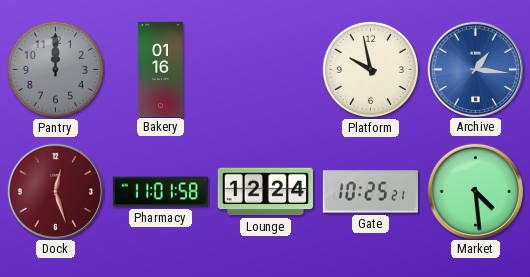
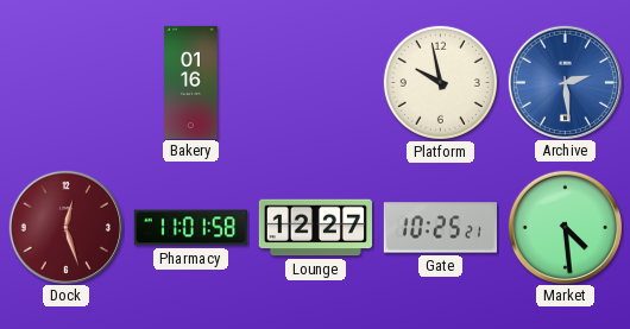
Pantry: 12:00 -> none (55, 69)
Archive: 1:16 -> 2:29 (565, 82)
Lounge: 12:24 -> 12:27 (315, 228)
